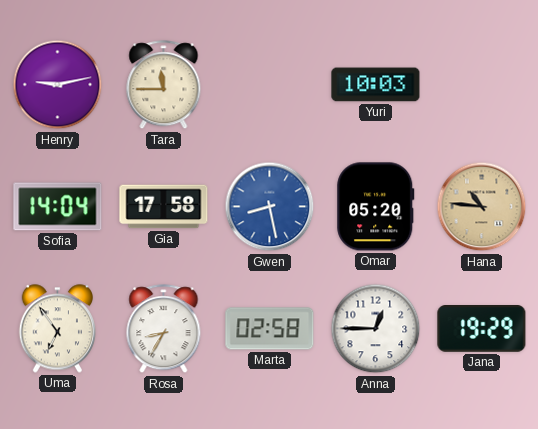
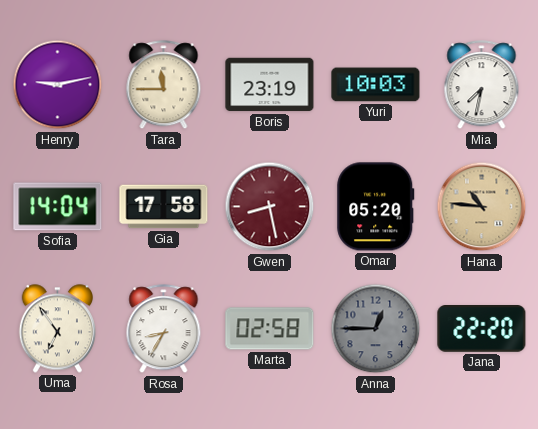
Boris: none -> 23:19 (270, 85)
Mia: none -> 7:32 (482, 85)
Gwen dial: blue -> burgundy (270, 207)
Anna dial: white -> grey (376, 329)
Jana: 19:29 -> 22:20 (482, 329)
